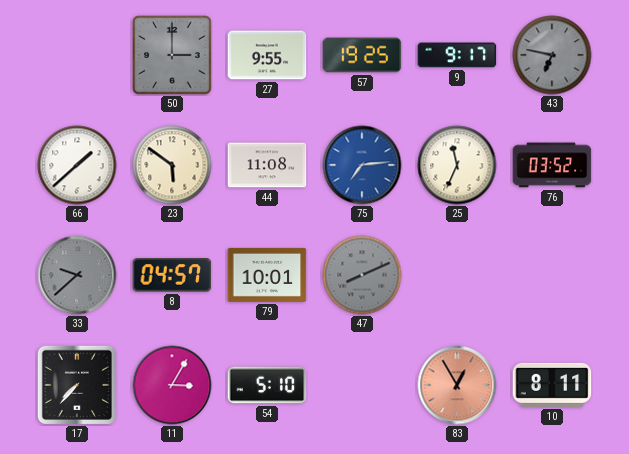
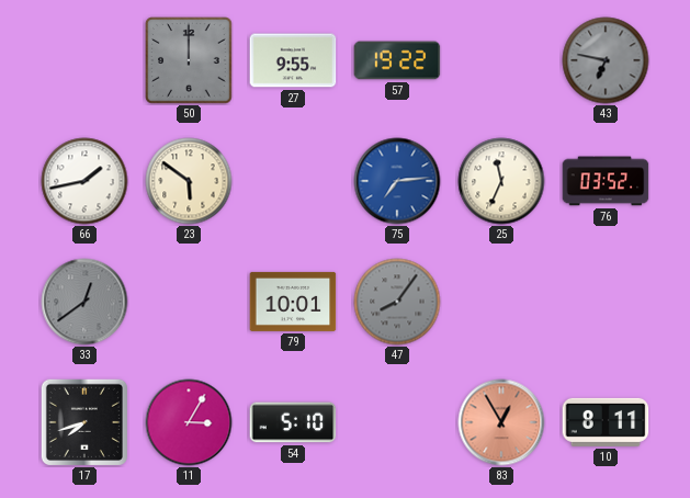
50: 3:00 -> 12:00 (189, 60)
57: 19:25 -> 19:22 (397, 60)
9: 9:17 -> none (457, 55)
66: 1:38 -> 1:43 (84, 181)
44: 11:08 -> none (267, 165)
33: 9:38 -> 12:39 (84, 302)
8: 04:57 -> none (172, 275)
47: 8:11 -> 8:06 (397, 302)
17: 7:37 -> 7:42 (84, 422)
